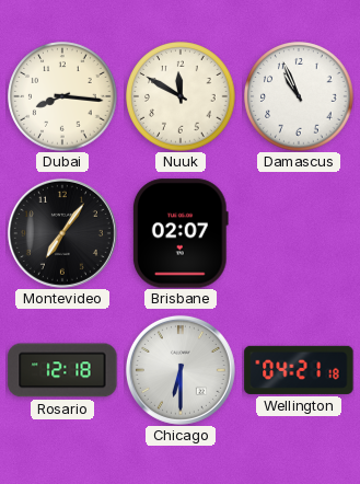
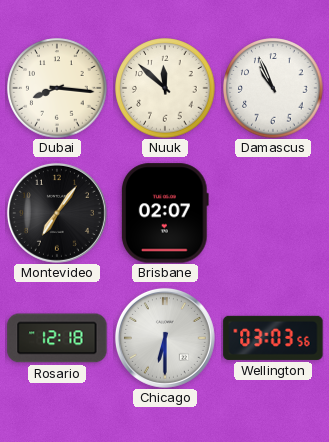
Nuuk: 11:50 -> 11:52 (165, 88)
Wellington: 04:21 -> 03:03 (273, 338)
